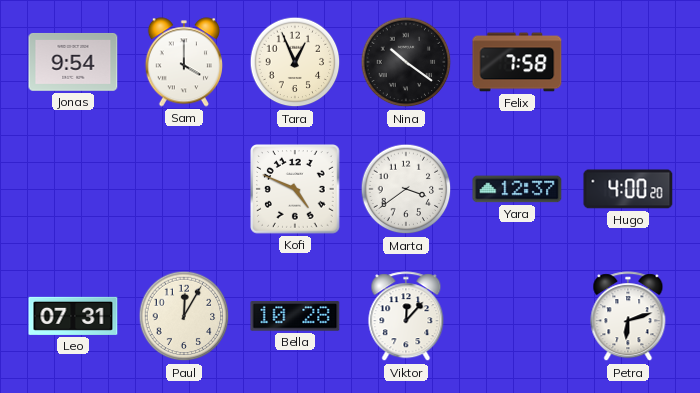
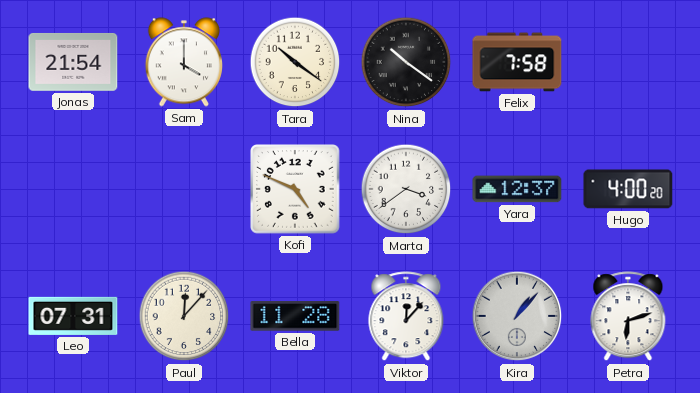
Jonas: 9:54 -> 21:54 (73, 62)
Tara: 12:56 -> 10:21 (295, 62)
Paul: 12:05 -> 12:07 (184, 316)
Bella: 10:28 -> 11:28 (295, 316)
Kira: none -> 1:07 (517, 316)
